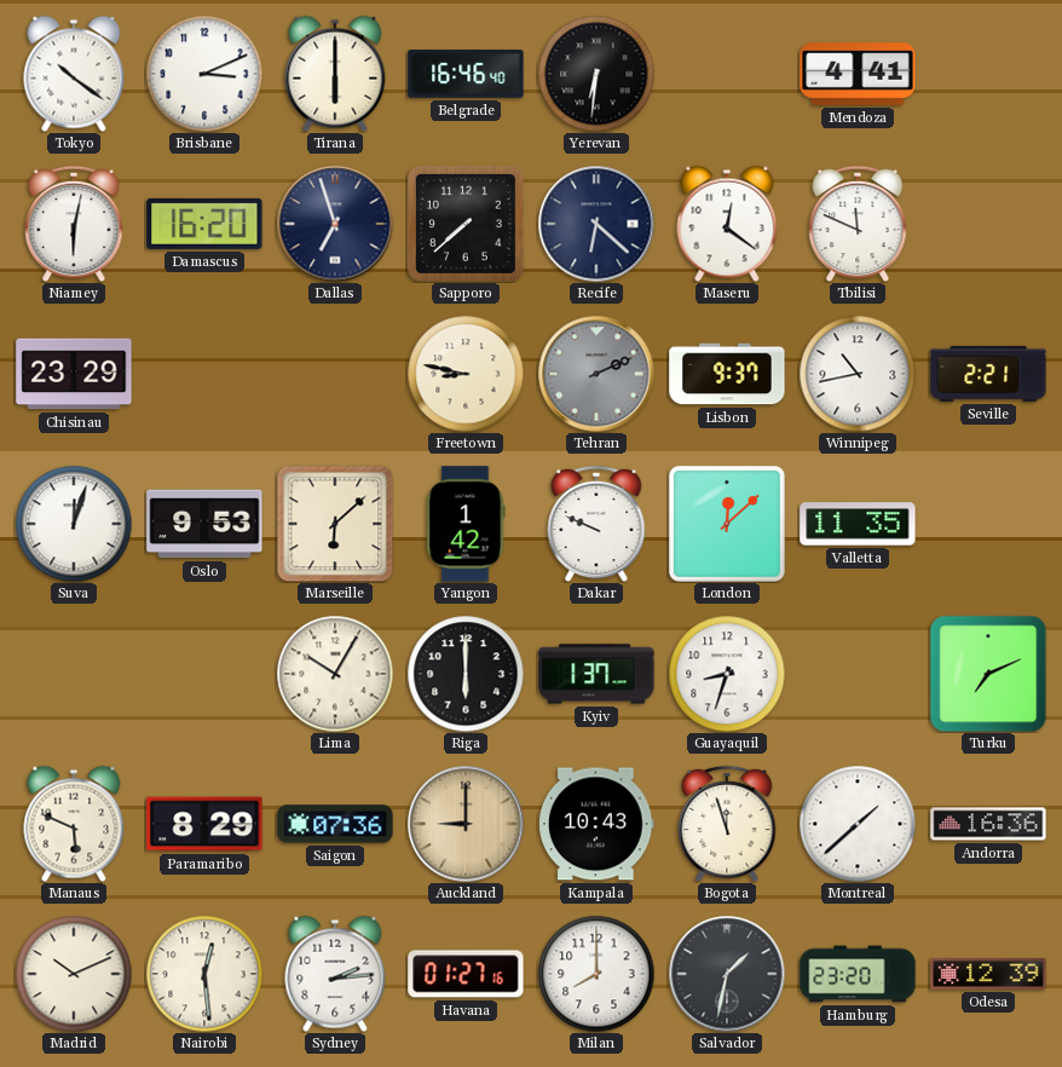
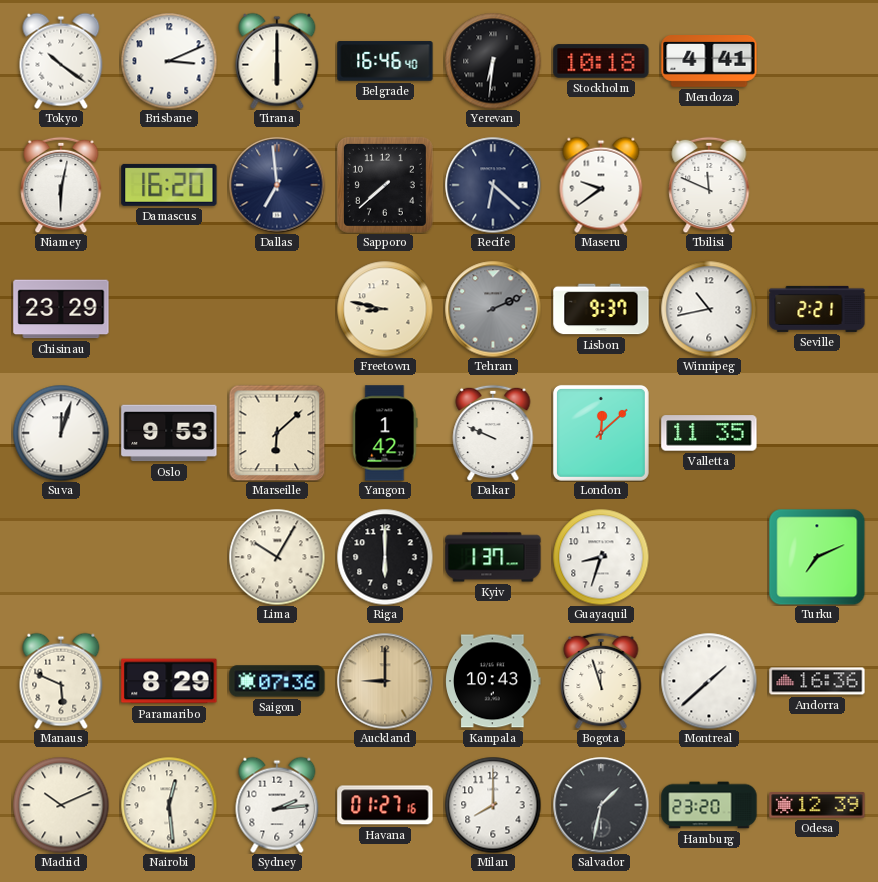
Stockholm: none -> 10:18 (601, 61)
Dallas: 6:57 -> 6:59 (277, 185)
Maseru: 12:21 -> 9:39 (601, 185)
